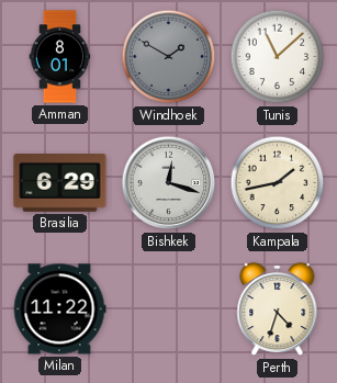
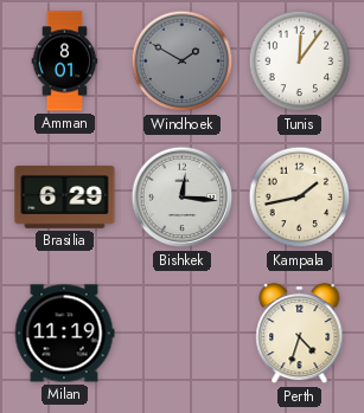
Tunis: 11:08 -> 12:06 (300, 62)
Bishkek: 12:18 -> 12:16 (183, 198)
Milan: 11:22 -> 11:19 (64, 334)
